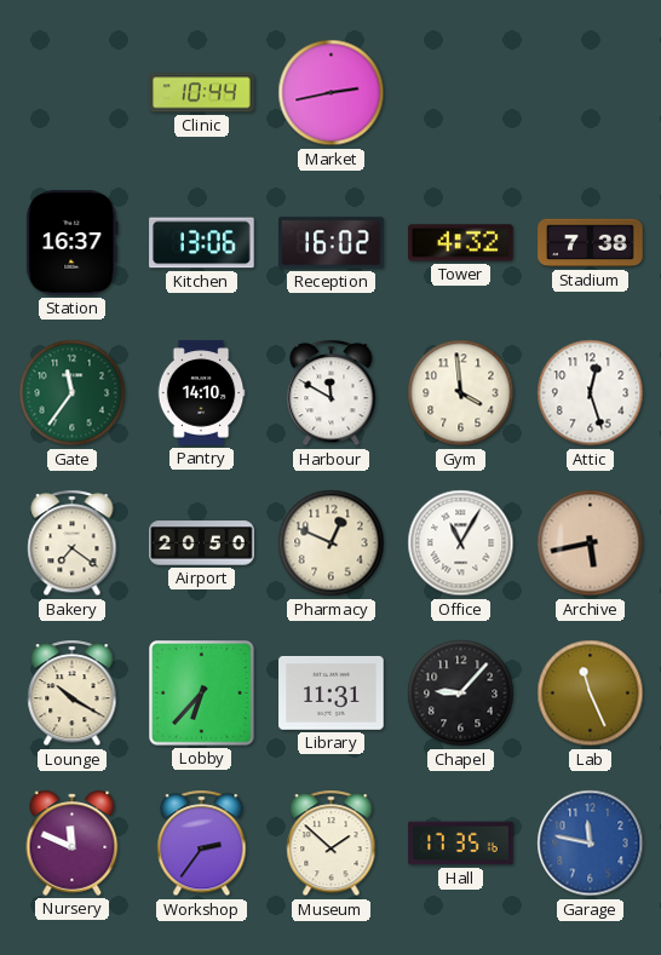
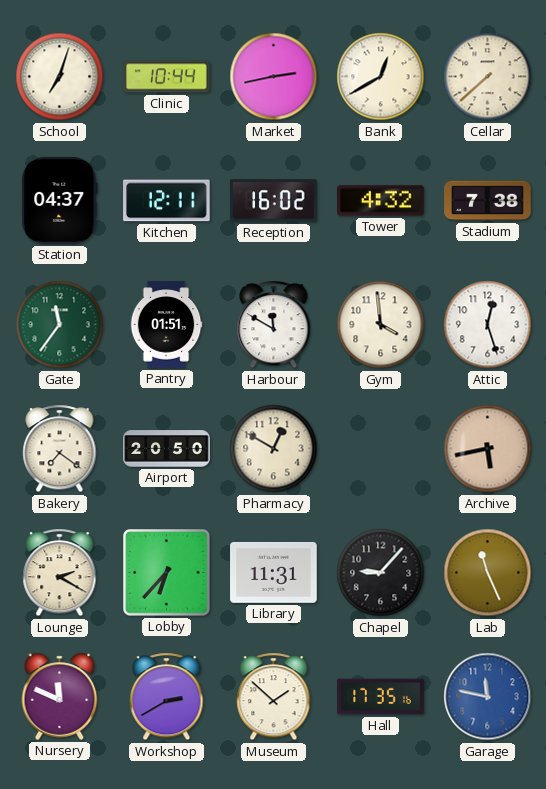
School: none -> 7:03 (60, 77)
Bank: none -> 12:40 (381, 77)
Cellar: none -> 7:38 (488, 77)
Station: 16:37 -> 04:37 (60, 201)
Kitchen: 13:06 -> 12:11 (167, 201)
Pantry: 14:10 -> 01:51 (166, 325)
Pharmacy: 12:49 -> 12:50 (274, 449)
Office: 11:05 -> none (461, 543)
Lounge: 10:20 -> 2:20 (60, 573)
Workshop: 2:36 -> 2:40 (167, 697)
